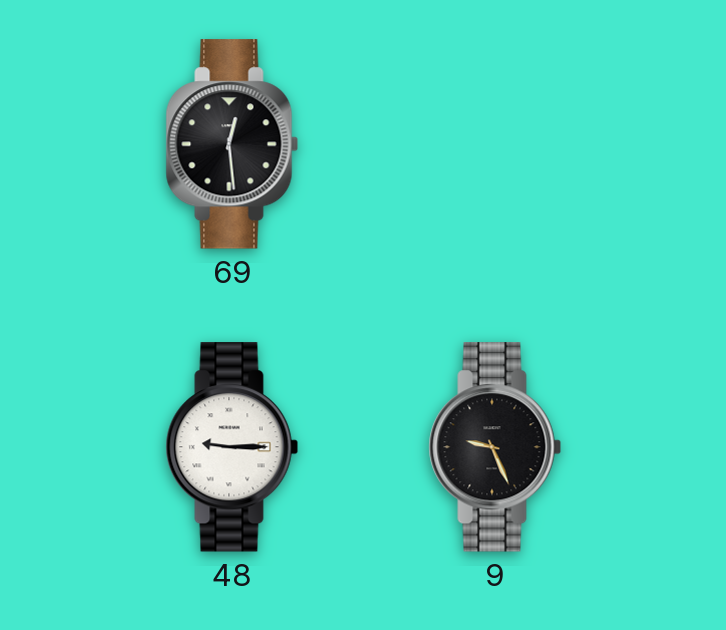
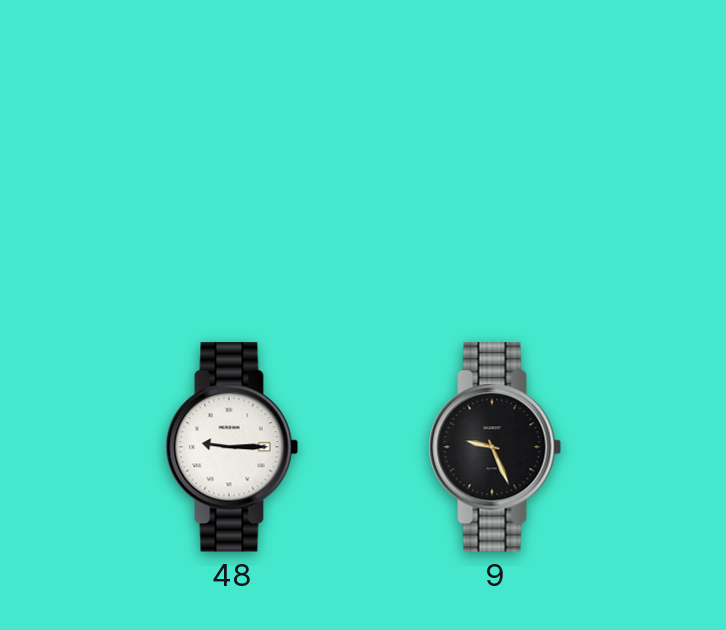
69: 12:29 -> none (232, 144)
